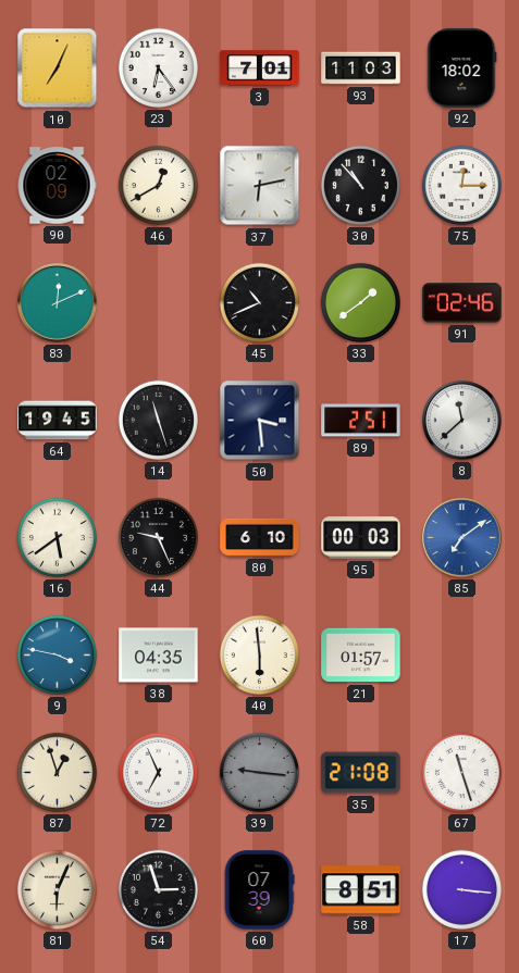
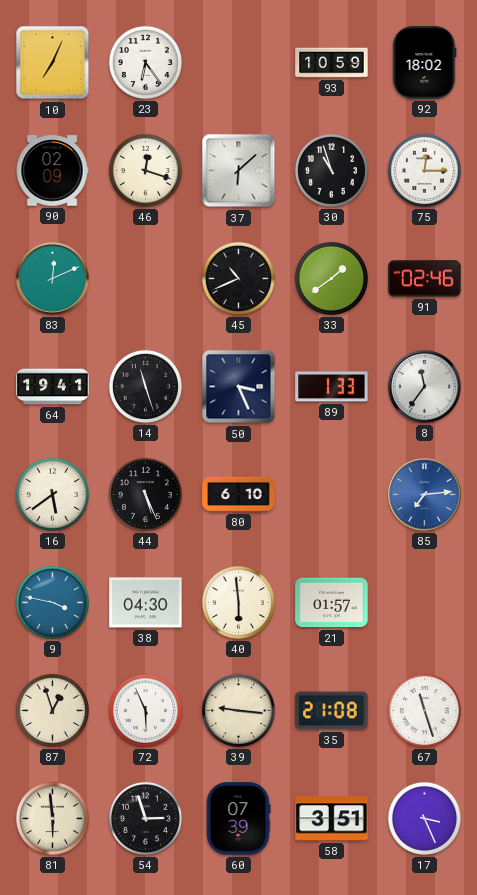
3: 7:01 -> none (260, 68)
93: 11:03 -> 10:59 (332, 63)
46: 12:40 -> 12:18 (145, 170)
37: 6:13 -> 6:08 (239, 171)
30: 10:53 -> 10:57 (331, 170)
64: 19:45 -> 19:41 (53, 387)
50: 3:29 -> 3:26 (239, 387)
89: 2:51 -> 1:33 (332, 387)
8: 11:38 -> 11:36 (425, 387)
44: 9:26 -> 5:26 (145, 494)
95: 00:03 -> none (361, 538)
85: 7:09 -> 7:14 (425, 495)
38: 04:35 -> 04:30 (146, 603)
72: 6:56 -> 5:56 (145, 710)
39 dial: grey -> cream (238, 710)
81: 6:04 -> 5:59 (52, 818)
58: 8:51 -> 3:51 (332, 819)
17: 3:16 -> 3:26 (424, 818)
